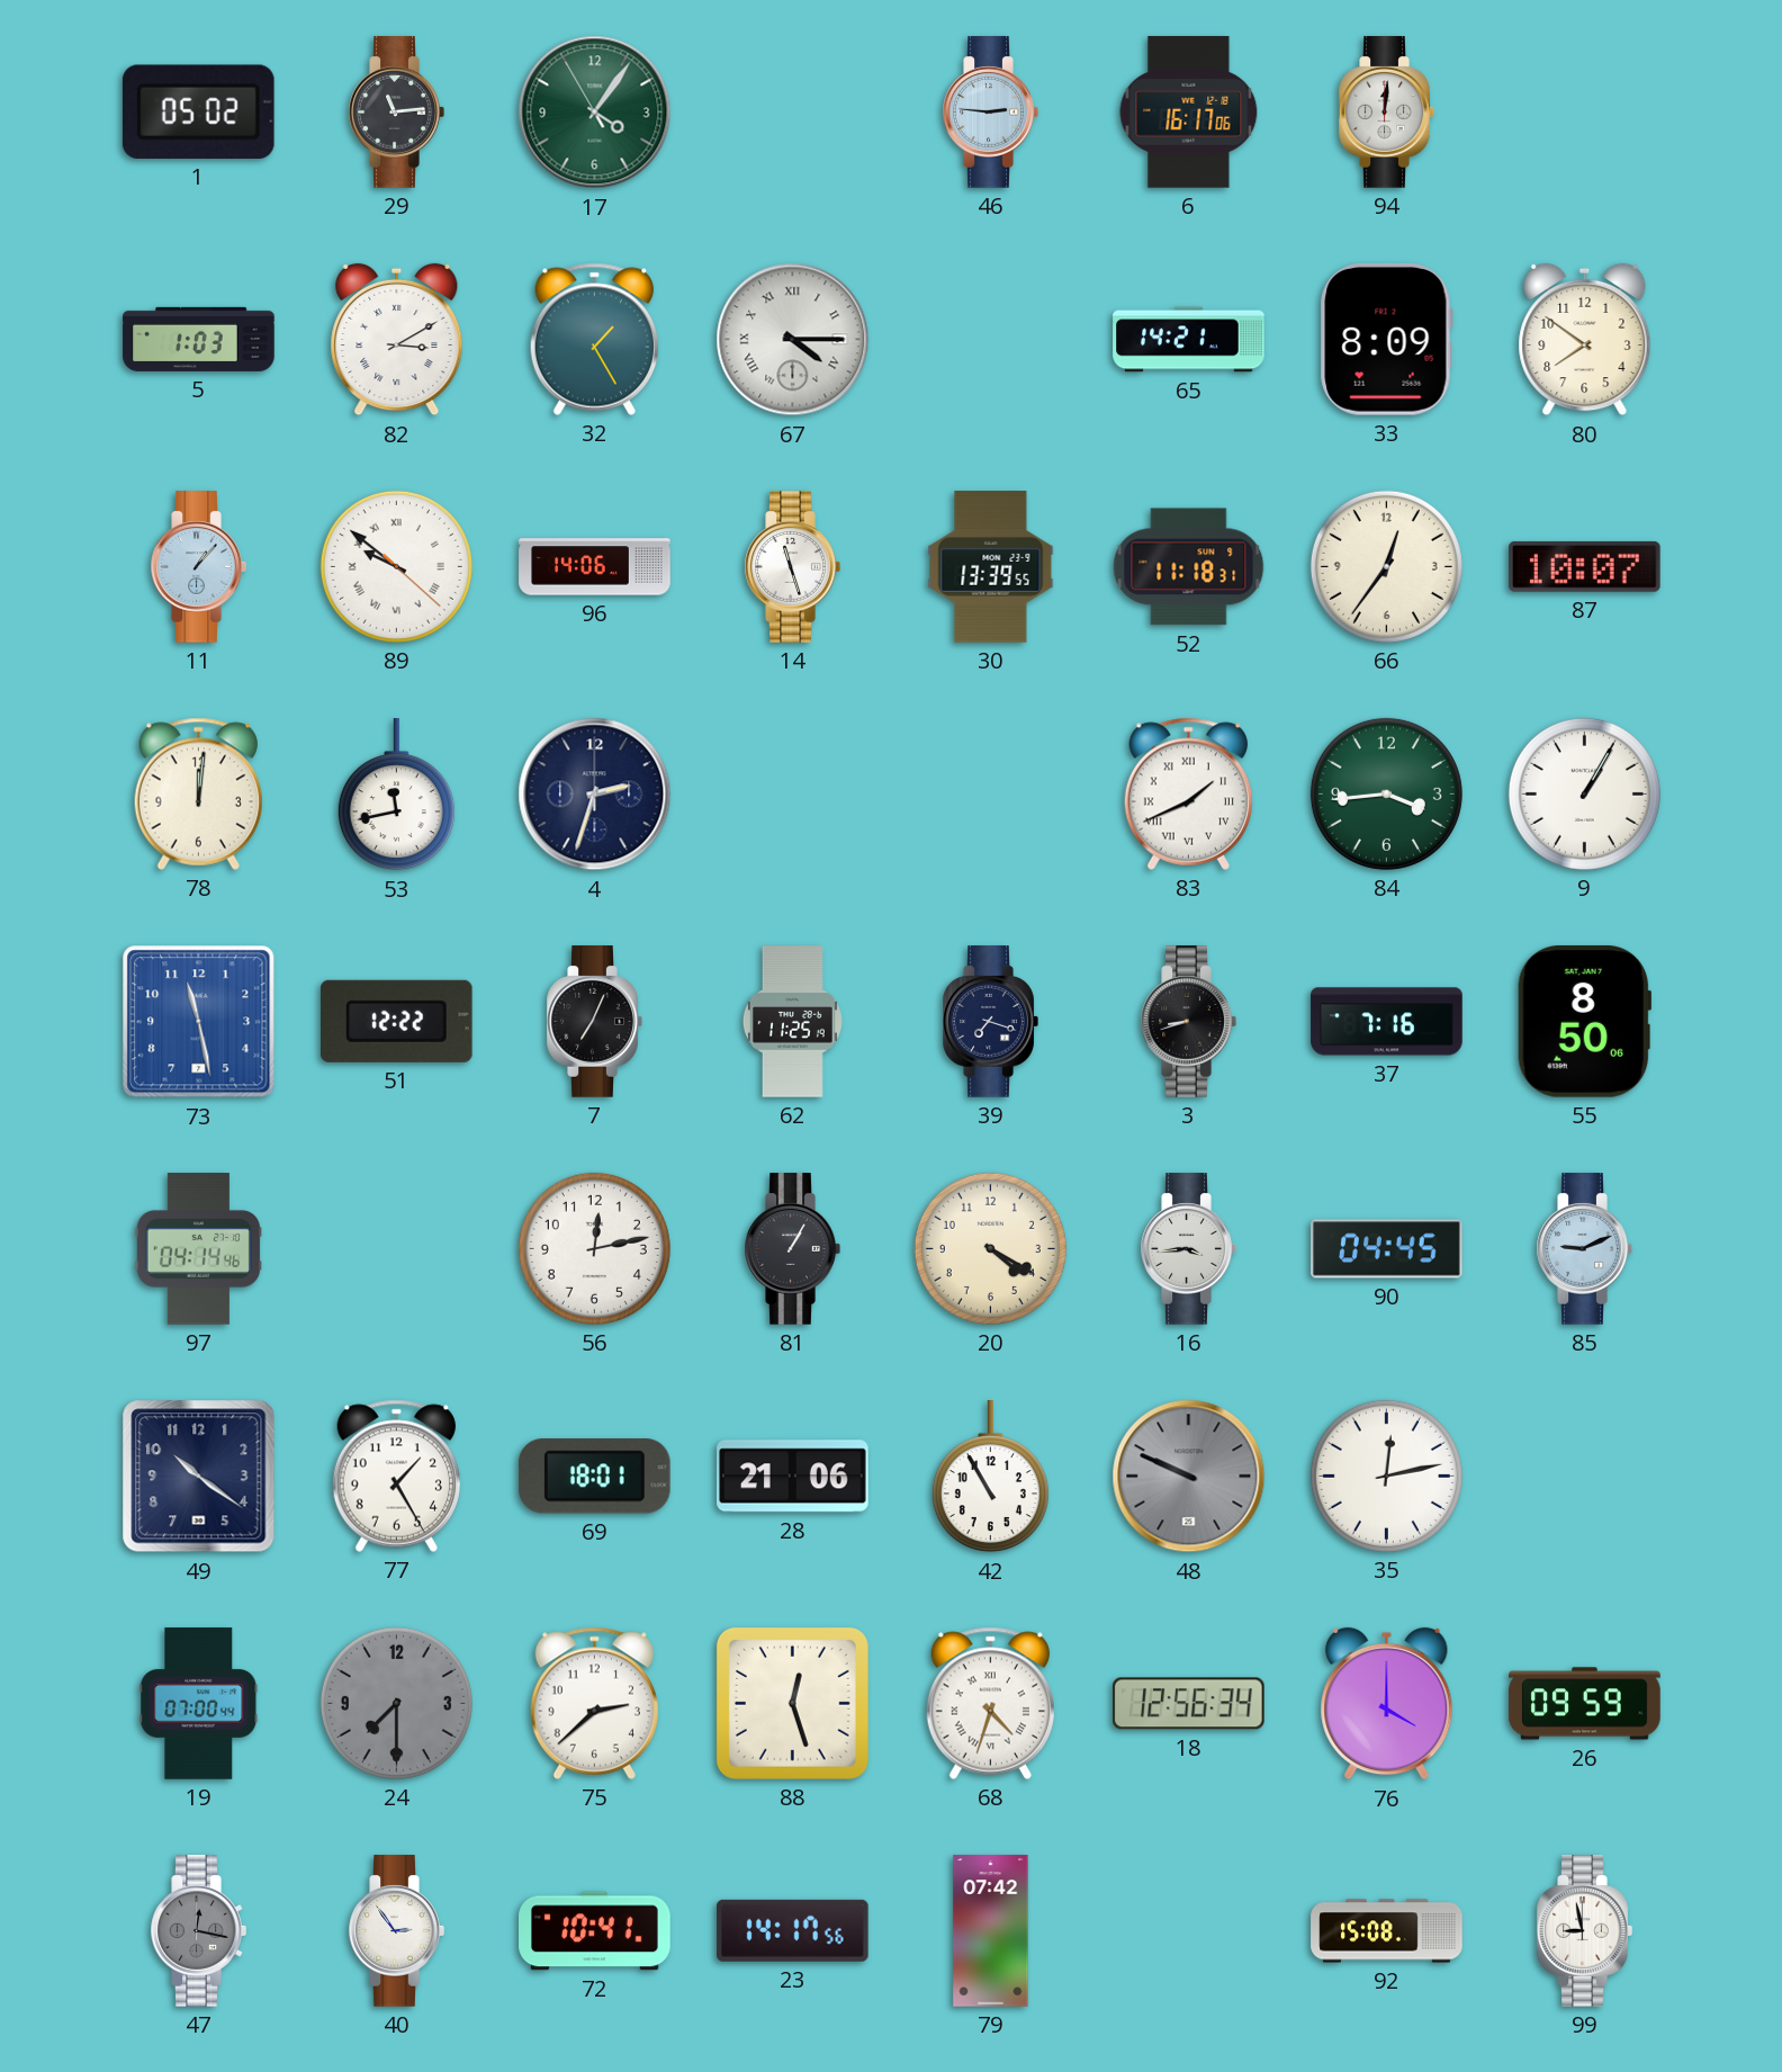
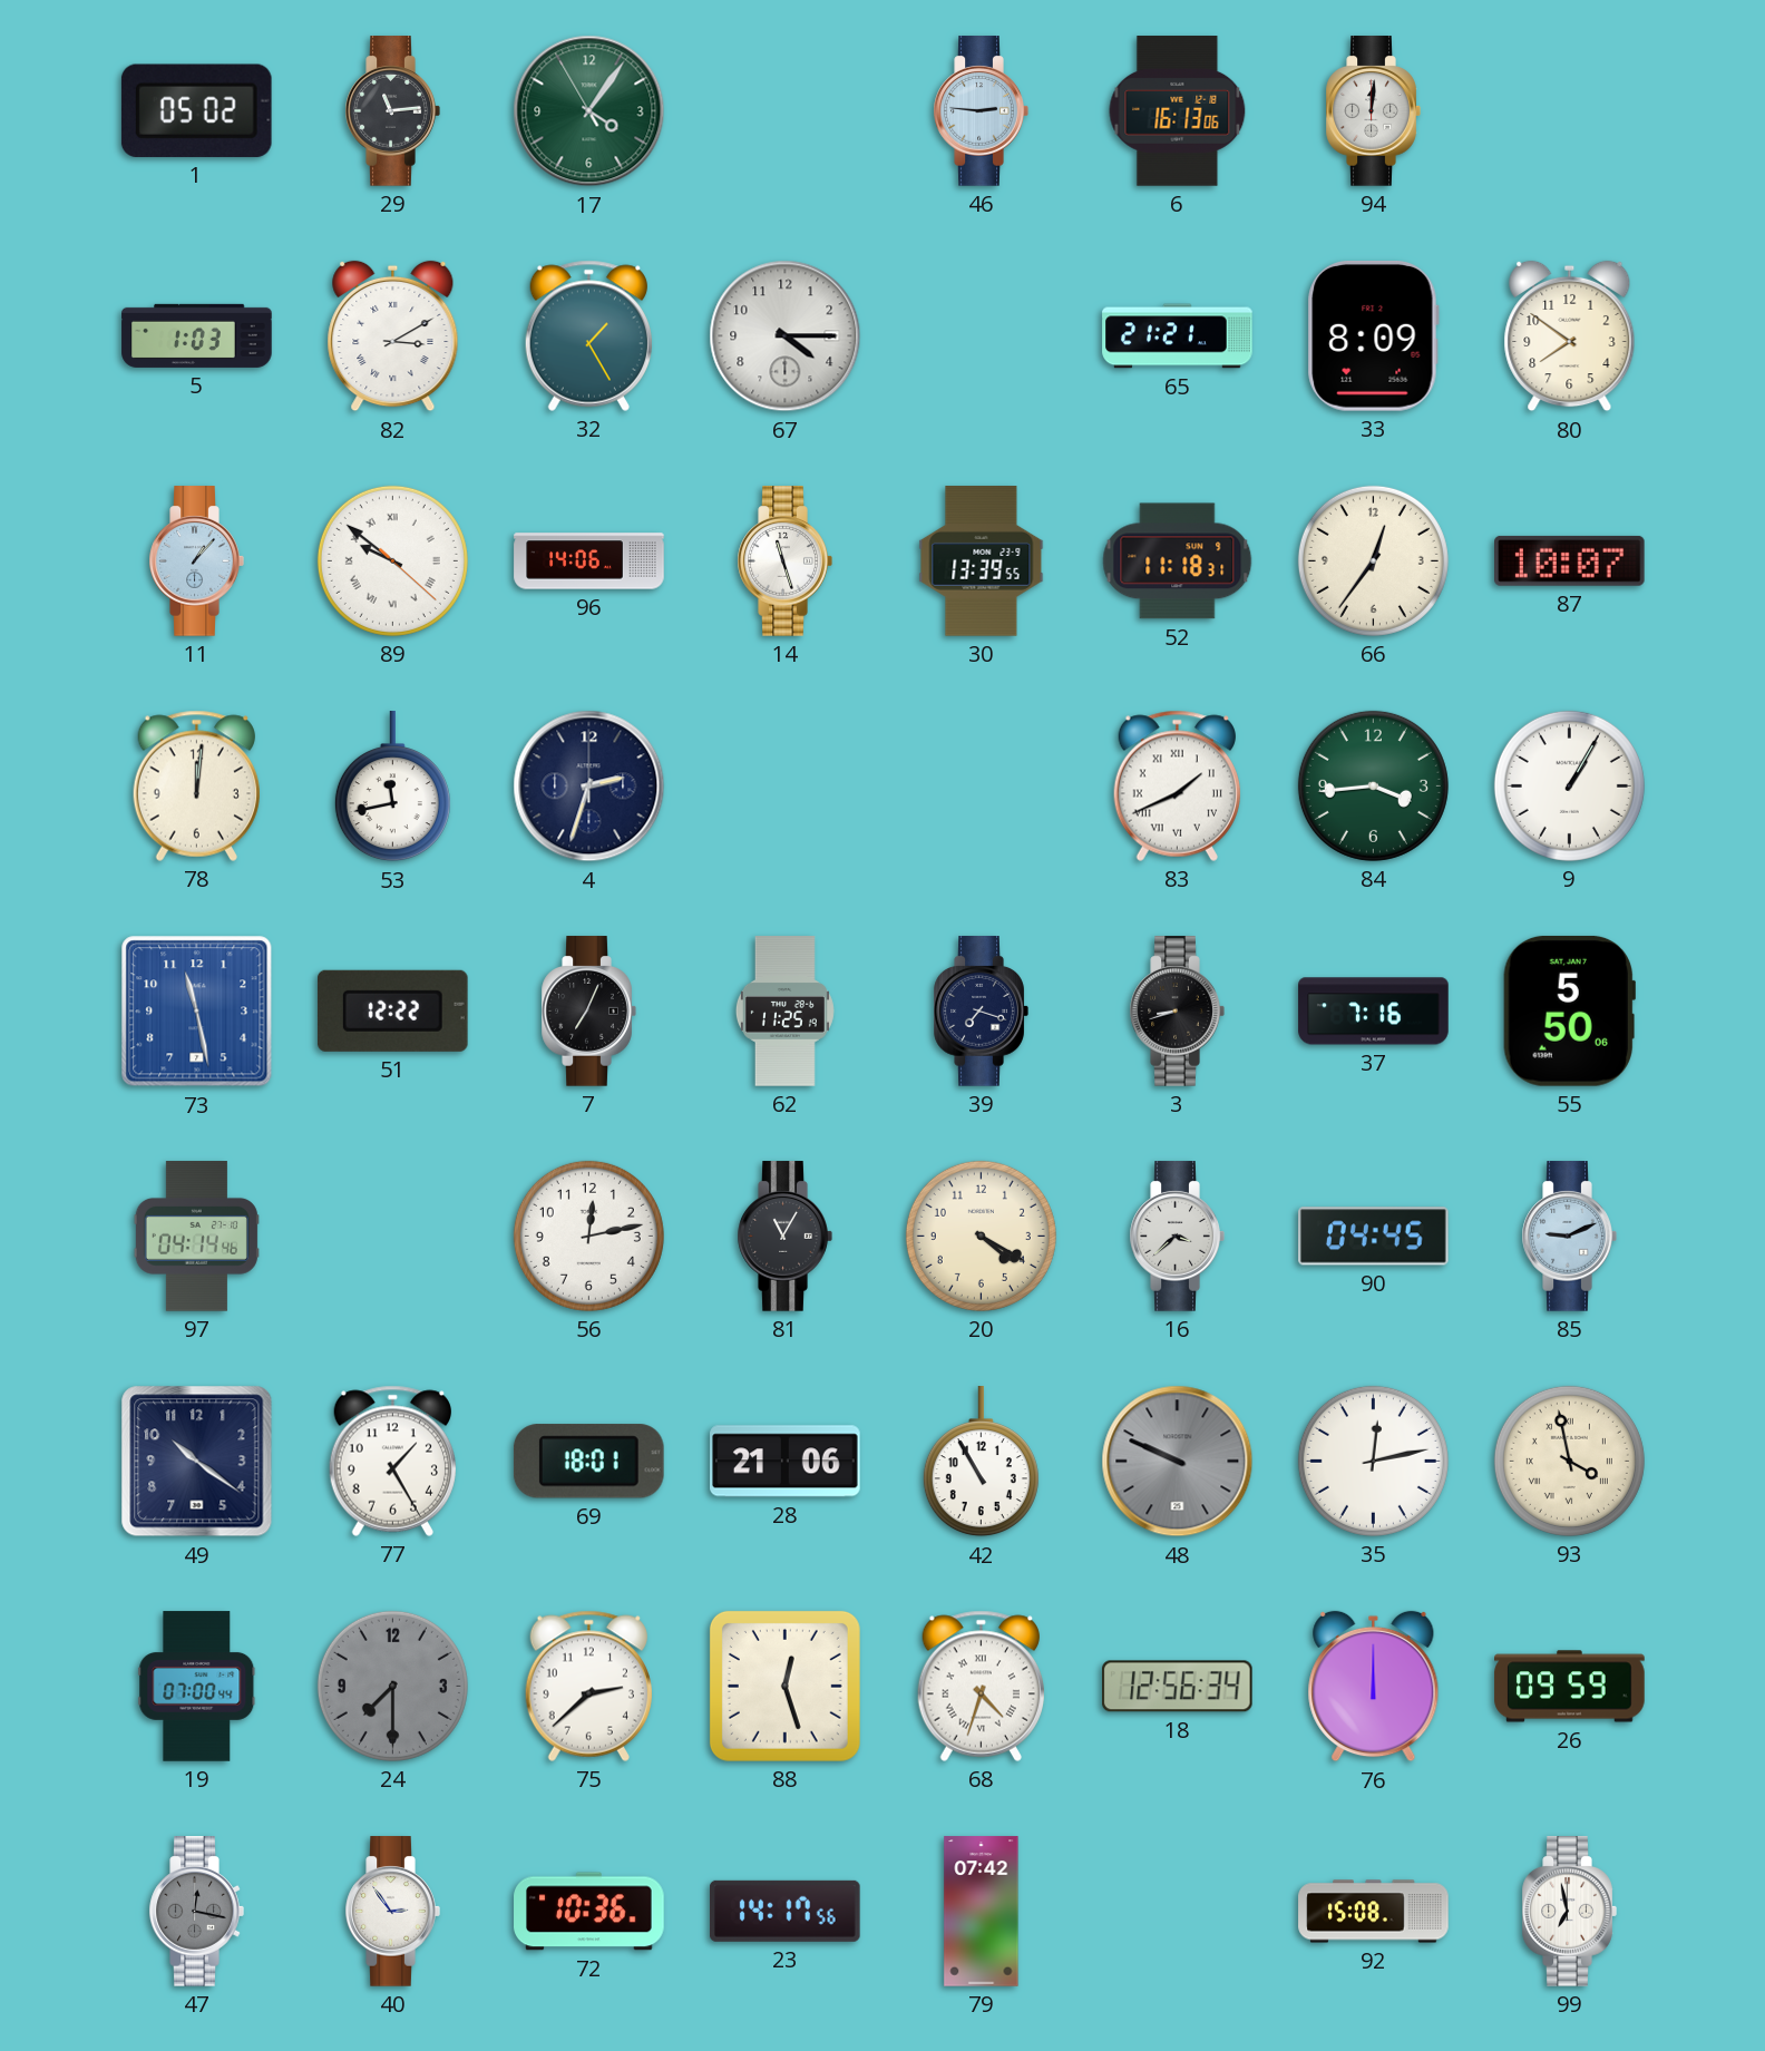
6: 16:17 -> 16:13 (1178, 111)
67 numerals: Roman -> Arabic (786, 336)
65: 14:21 -> 21:21 (1178, 336)
55: 8:50 -> 5:50 (1569, 1010)
81: 1:05 -> 11:05 (784, 1237)
16: 3:44 -> 3:38 (1177, 1237)
93: none -> 3:58 (1569, 1461)
76: 4:00 -> 12:00 (1374, 1687)
72: 10:41 -> 10:36 (589, 1912)
99: 8:58 -> 6:58 (1569, 1912)
